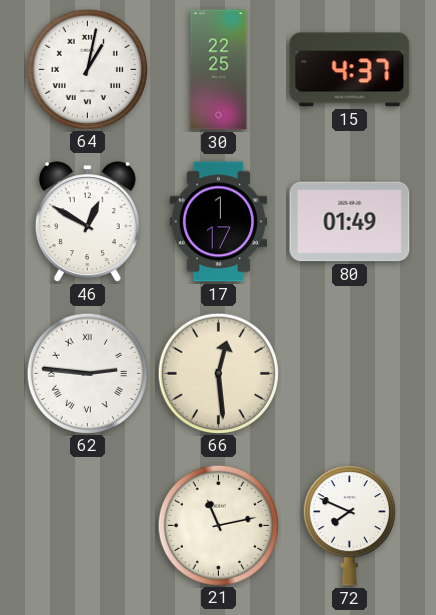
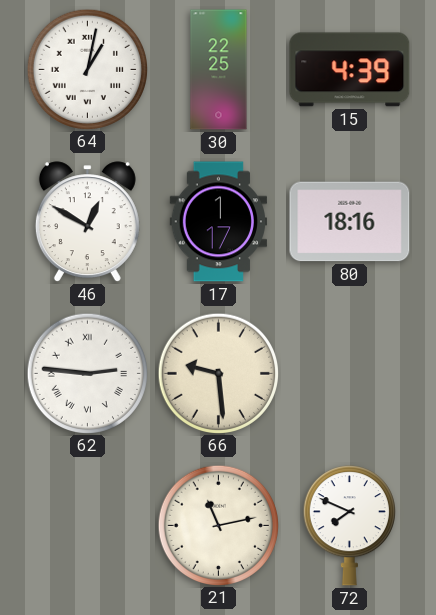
15: 4:37 -> 4:39 (350, 70)
80: 01:49 -> 18:16 (350, 222)
66: 12:29 -> 9:29 (218, 373)
